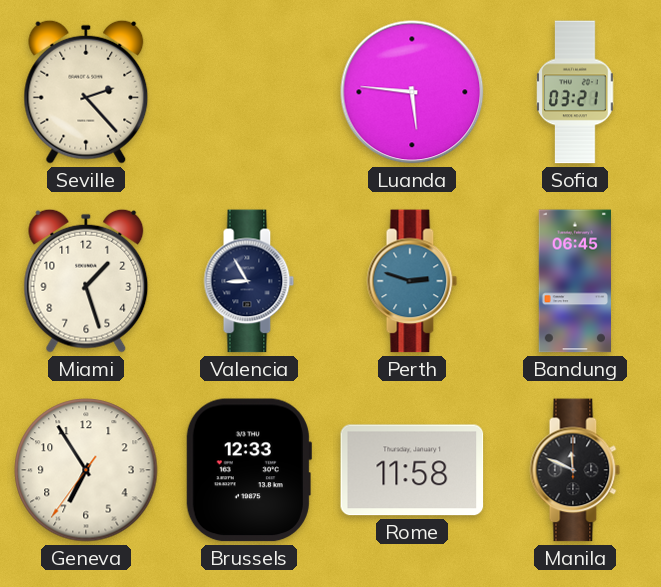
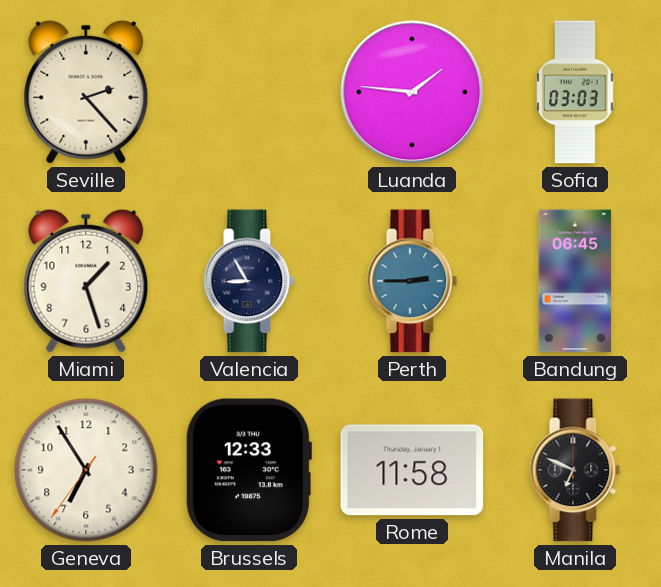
Luanda: 5:46 -> 1:46 (412, 92)
Sofia: 03:21 -> 03:03 (575, 92)
Perth: 2:48 -> 2:45 (412, 281)
Manila: 11:49 -> 6:49 (575, 470)
